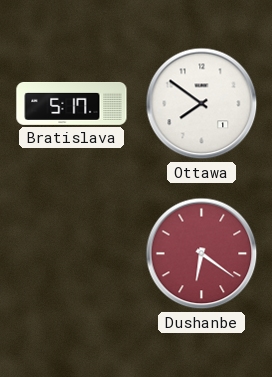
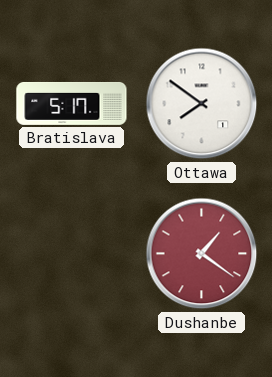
Dushanbe: 6:21 -> 1:21 (202, 254)
